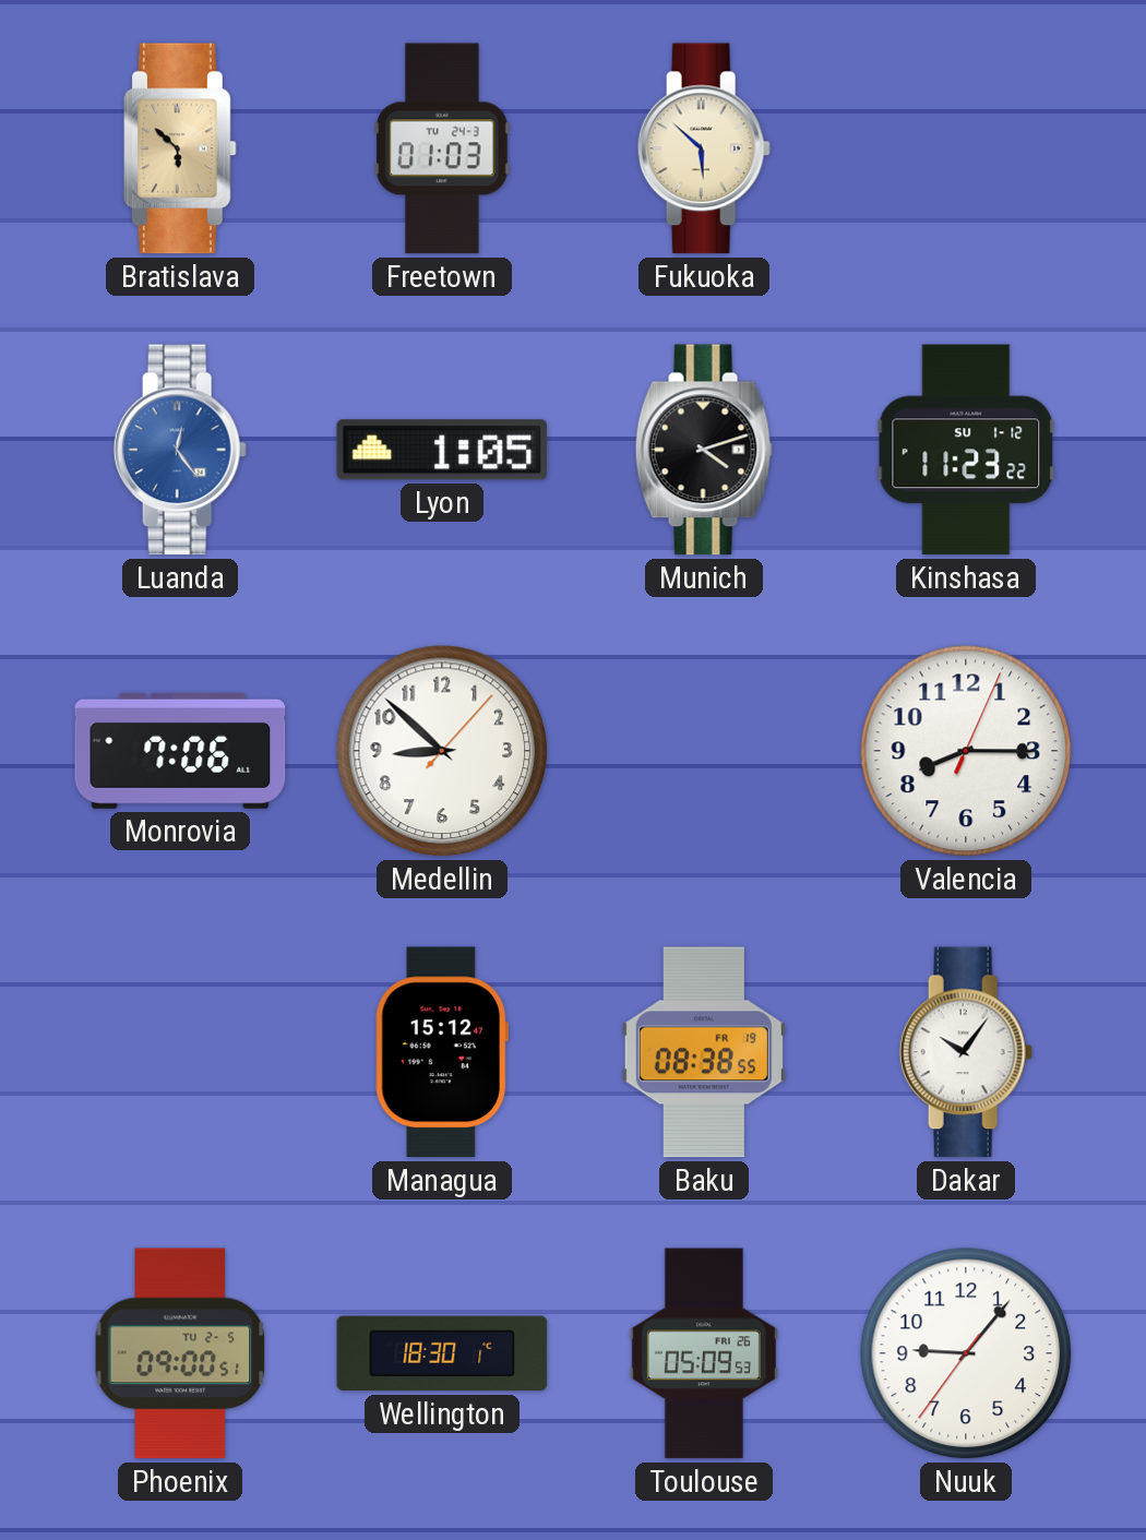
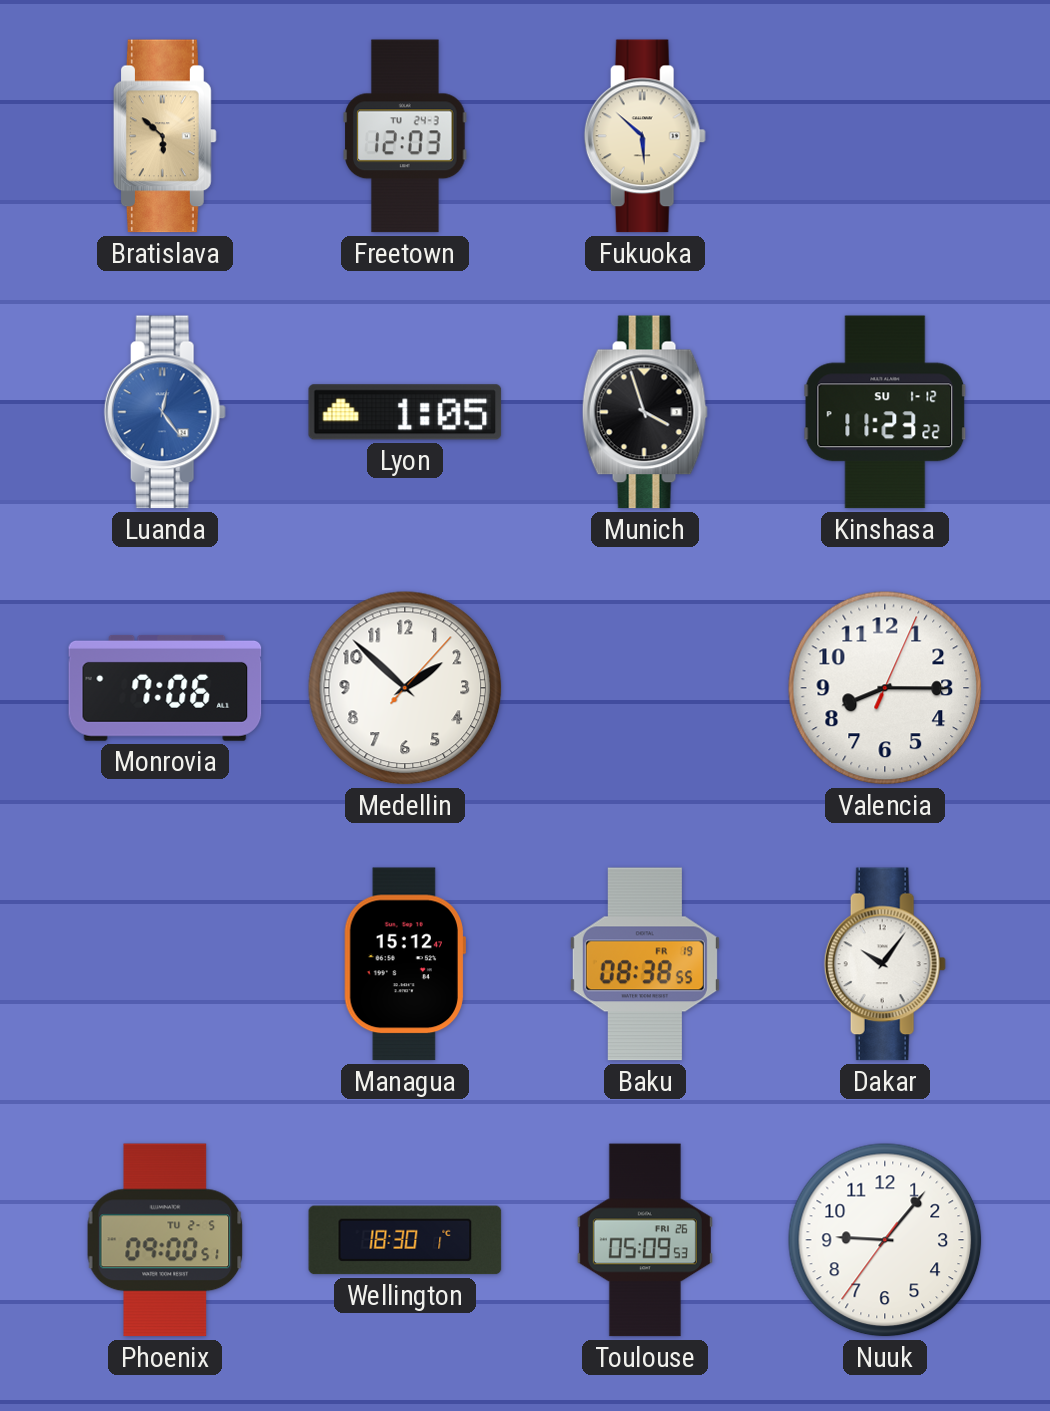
Freetown: 01:03 -> 12:03 (405, 136)
Munich: 4:12 -> 3:57 (645, 412)
Medellin: 8:52 -> 1:52 (405, 688)
